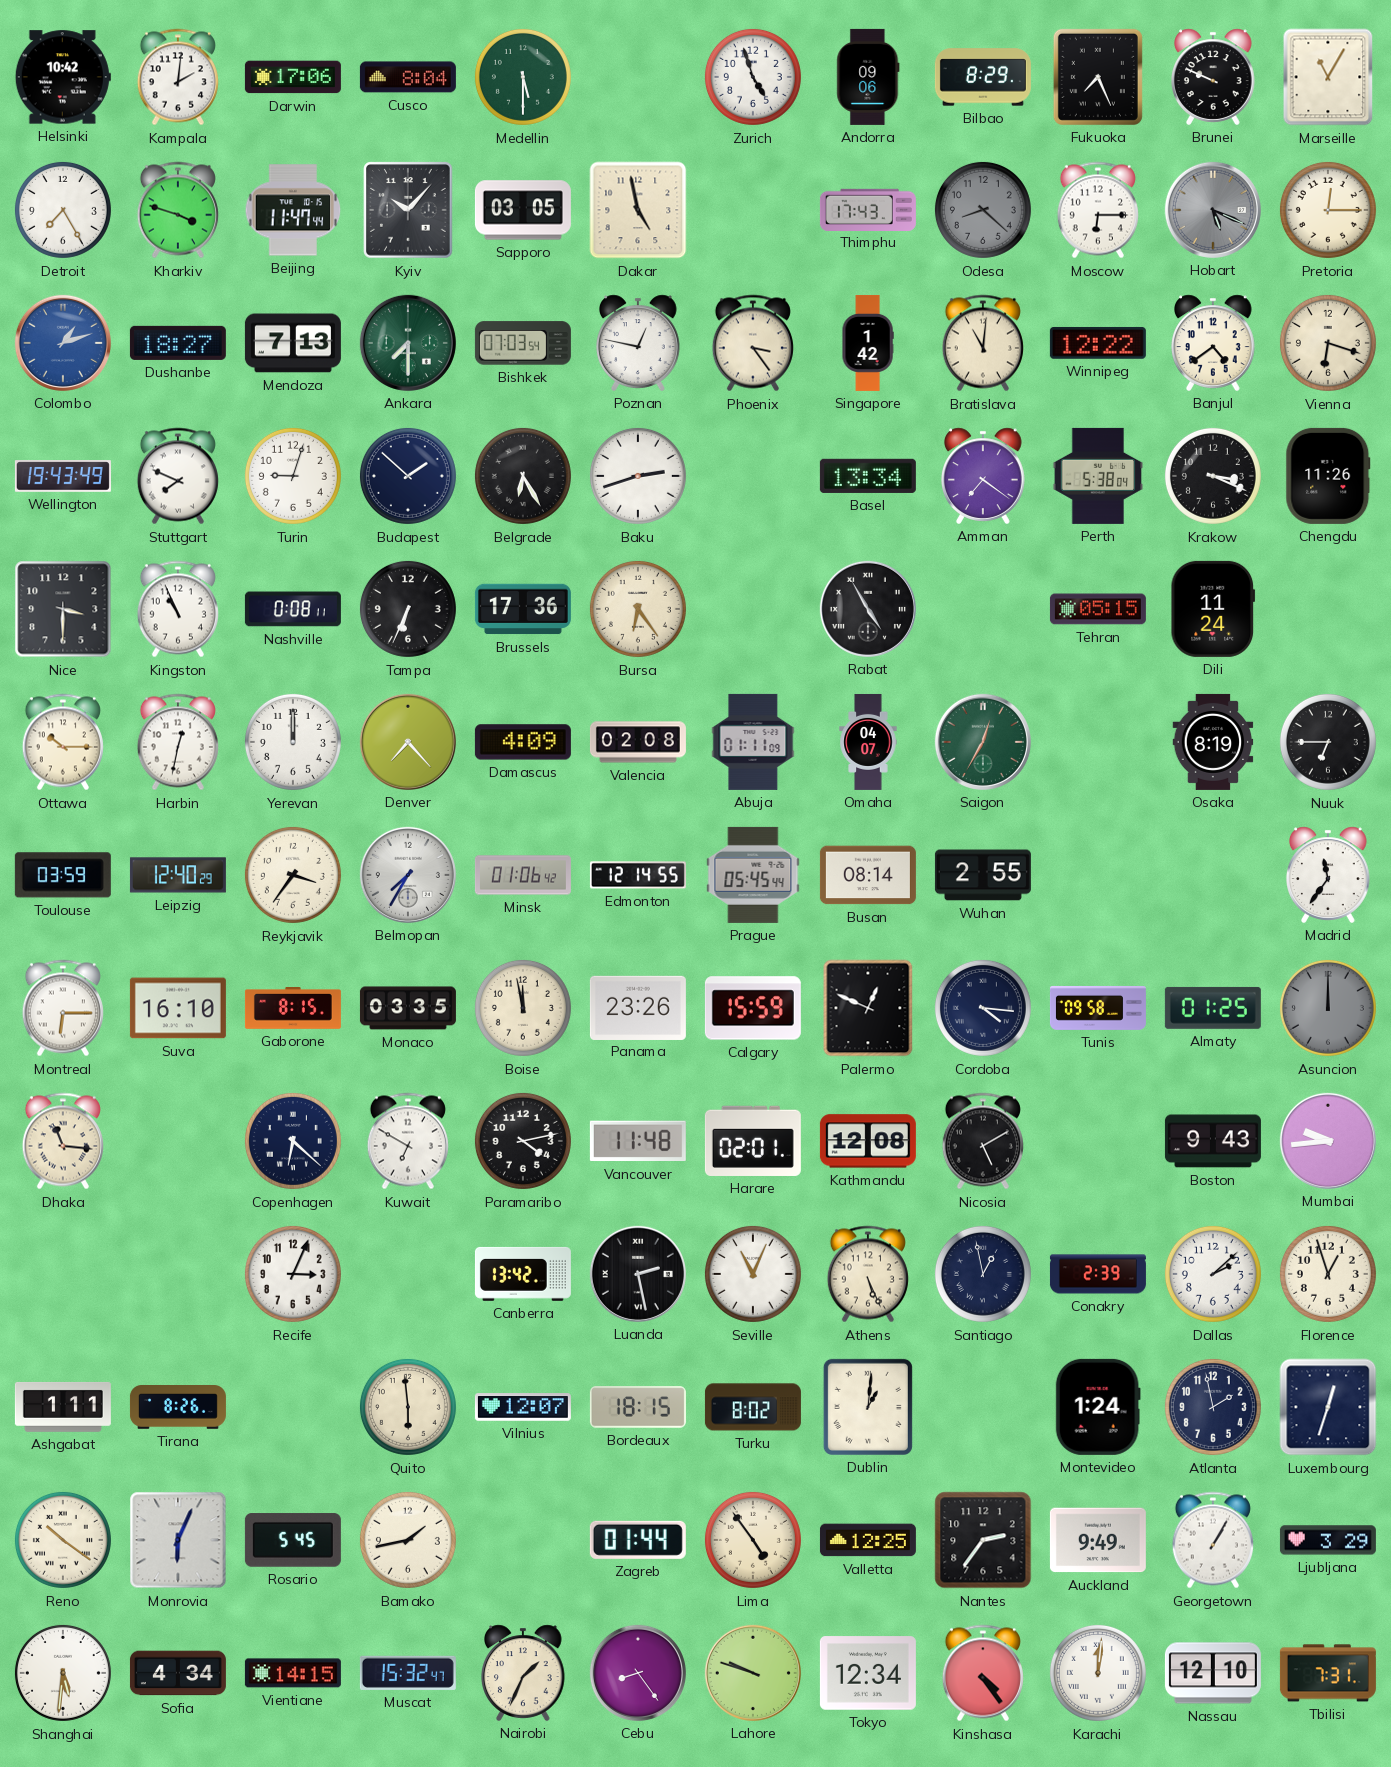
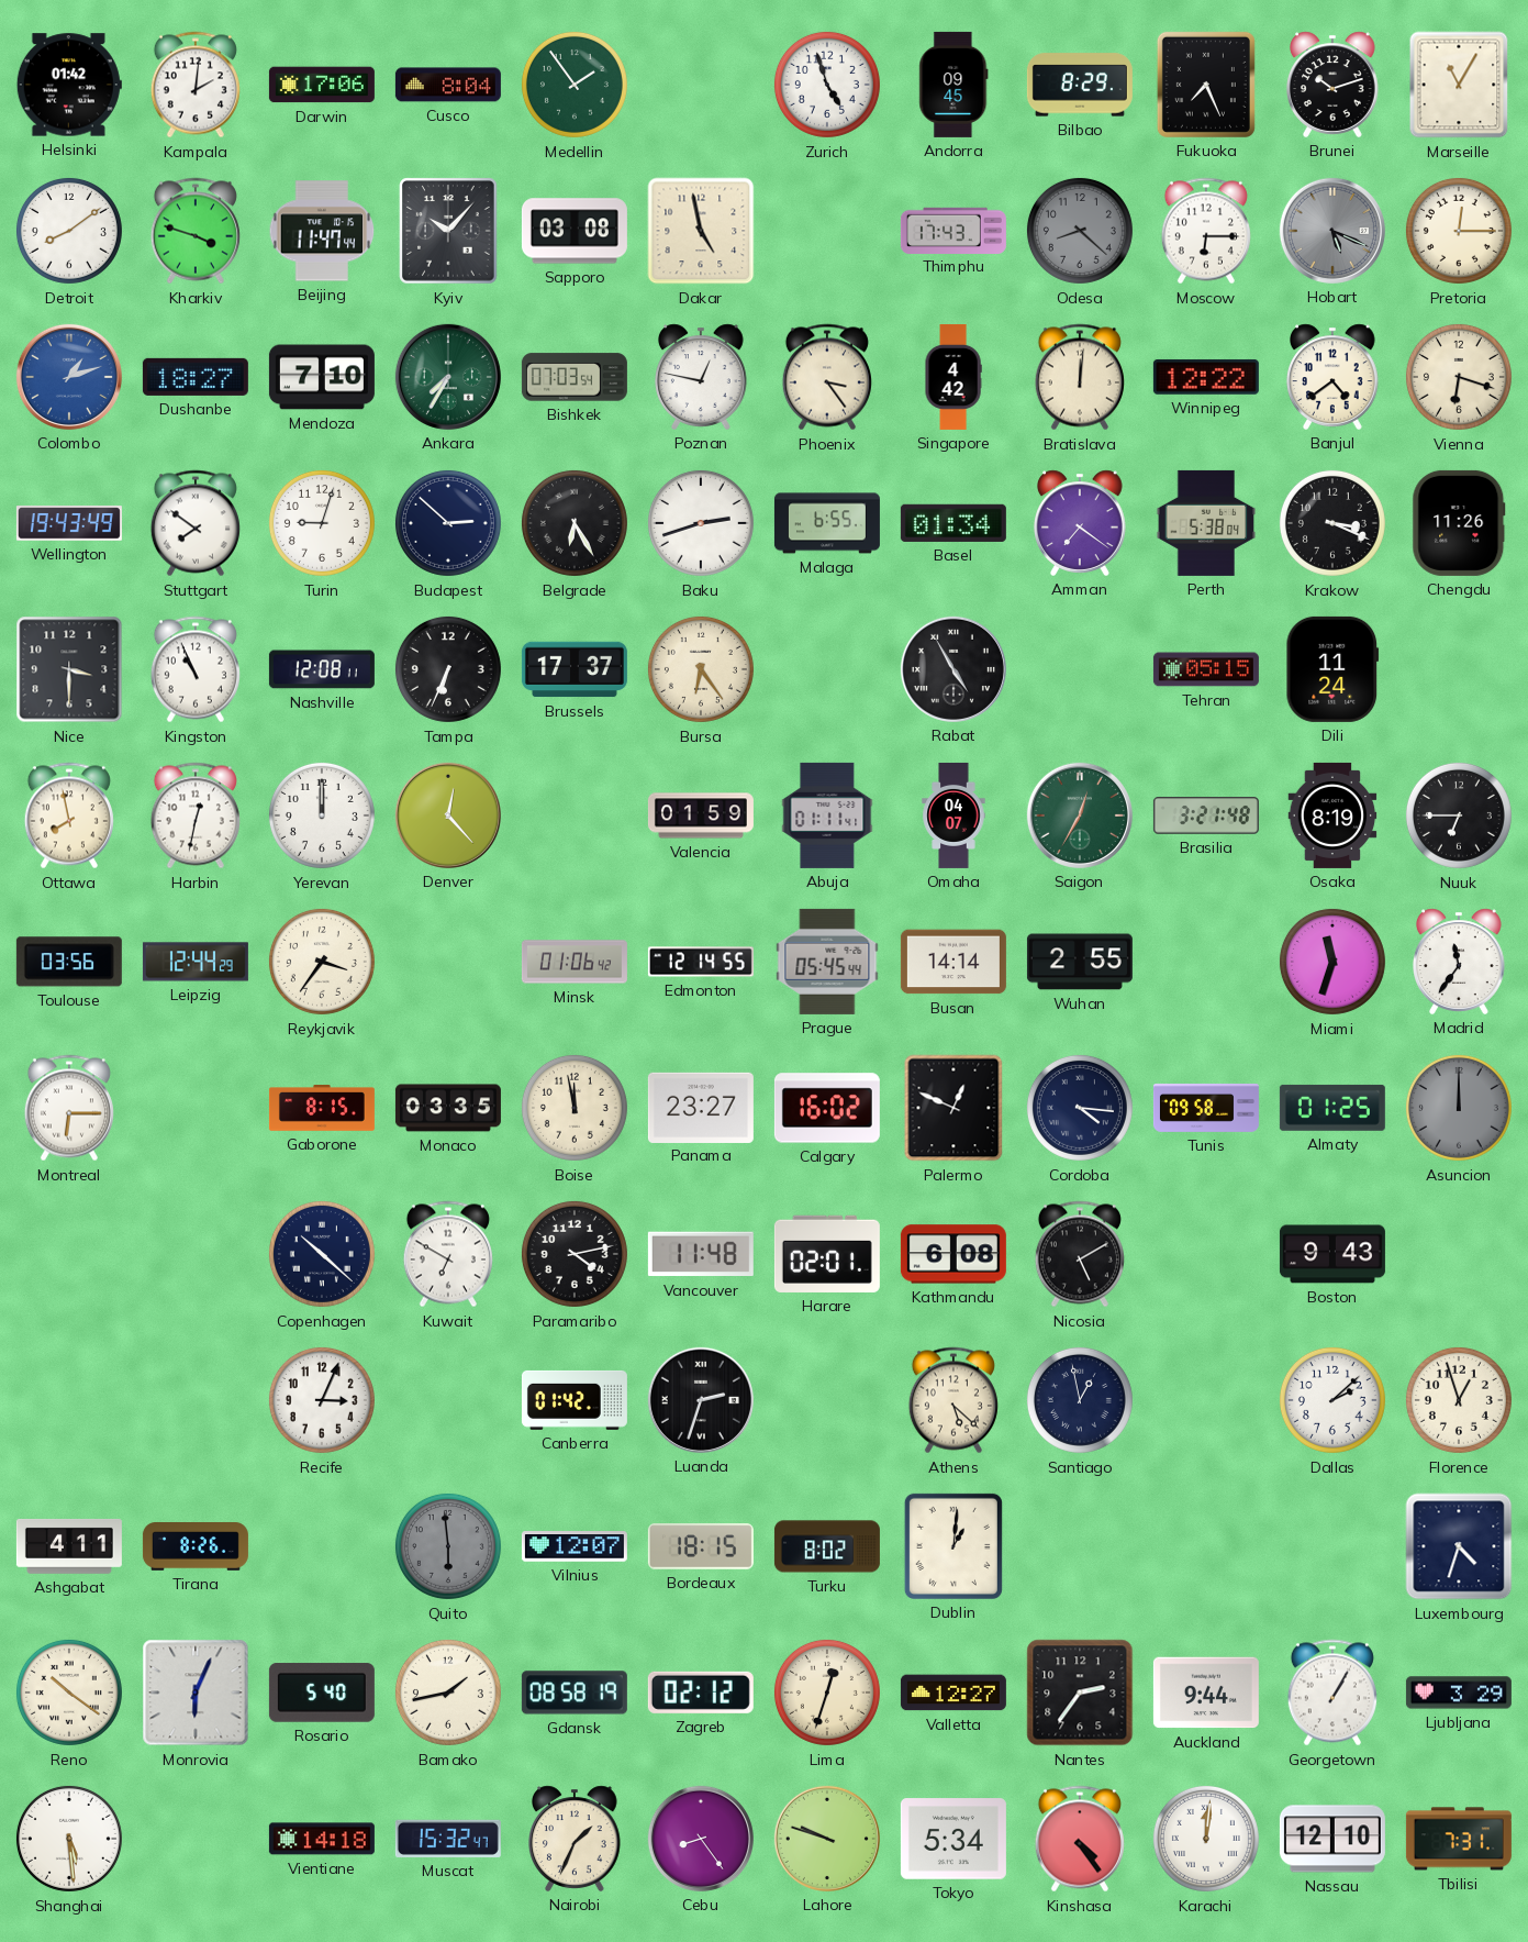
Helsinki: 10:42 -> 01:42 (69, 85)
Medellin: 5:30 -> 1:54 (575, 85)
Andorra: 09:06 -> 09:45 (953, 85)
Brunei: 9:49 -> 10:12 (1334, 85)
Detroit: 7:25 -> 8:09 (69, 231)
Sapporo: 03:05 -> 03:08 (575, 231)
Mendoza: 7:13 -> 7:10 (322, 377)
Ankara: 7:30 -> 7:35 (448, 377)
Singapore: 1:42 -> 4:42 (953, 377)
Bratislava: 11:01 -> 12:01 (1080, 377)
Stuttgart: 7:49 -> 7:51 (196, 523)
Budapest: 1:52 -> 2:52 (448, 523)
Malaga: none -> 6:55 (827, 523)
Basel: 13:34 -> 01:34 (953, 523)
Nashville: 0:08 -> 12:08 (322, 669)
Brussels: 17:36 -> 17:37 (575, 669)
Ottawa: 10:15 -> 7:58 (69, 815)
Denver: 7:23 -> 12:23 (448, 815)
Damascus: 4:09 -> none (523, 742)
Valencia: 02:08 -> 01:59 (701, 815)
Abuja: 01:11:09 -> 01:11:41 (827, 815)
Brasilia: none -> 3:21 (1206, 815)
Toulouse: 03:59 -> 03:56 (69, 962)
Leipzig: 12:40 -> 12:44 (196, 962)
Belmopan: 7:35 -> none (408, 875)
Busan: 08:14 -> 14:14 (953, 962)
Miami: none -> 11:33 (1332, 962)
Suva: 16:10 -> none (178, 1008)
Panama: 23:26 -> 23:27 (701, 1107)
Calgary: 15:59 -> 16:02 (827, 1108)
Dhaka: 11:16 -> none (63, 1141)
Copenhagen: 6:22 -> 10:22 (322, 1254)
Kathmandu: 12:08 -> 6:08 (953, 1254)
Mumbai: 9:44 -> none (1328, 1141)
Canberra: 13:42 -> 01:42 (575, 1400)
Luanda: 2:28 -> 2:33 (701, 1400)
Seville: 11:04 -> none (753, 1274)
Athens: 5:26 -> 5:22 (953, 1400)
Conakry: 2:39 -> none (1098, 1274)
Ashgabat: 1:11 -> 4:11 (69, 1546)
Quito dial: cream -> grey (448, 1546)
Montevideo: 1:24 -> none (1098, 1407)
Atlanta: 1:58 -> none (1213, 1407)
Luxembourg: 12:33 -> 4:33 (1459, 1546)
Rosario: 5:45 -> 5:40 (322, 1693)
Gdansk: none -> 08:58 (575, 1693)
Zagreb: 01:44 -> 02:12 (701, 1693)
Lima: 4:54 -> 12:33 (827, 1693)
Valletta: 12:25 -> 12:27 (953, 1693)
Auckland: 9:49 -> 9:44 (1206, 1693)
Shanghai: 5:31 -> 5:29 (69, 1839)
Sofia: 4:34 -> none (178, 1673)
Vientiane: 14:15 -> 14:18 (322, 1839)
Tokyo: 12:34 -> 5:34 (953, 1839)
